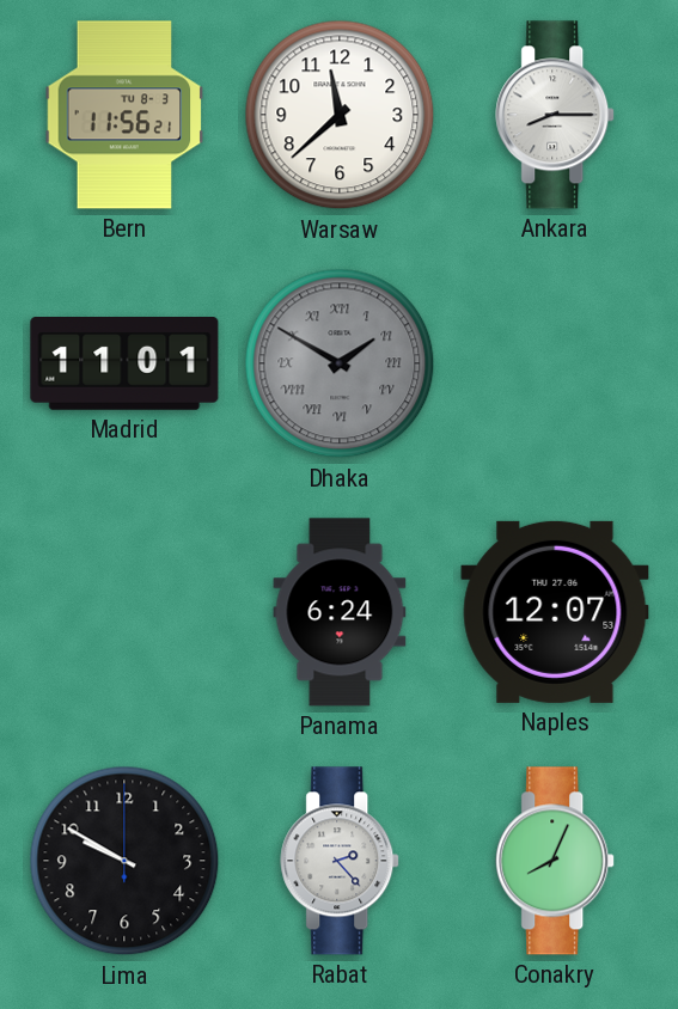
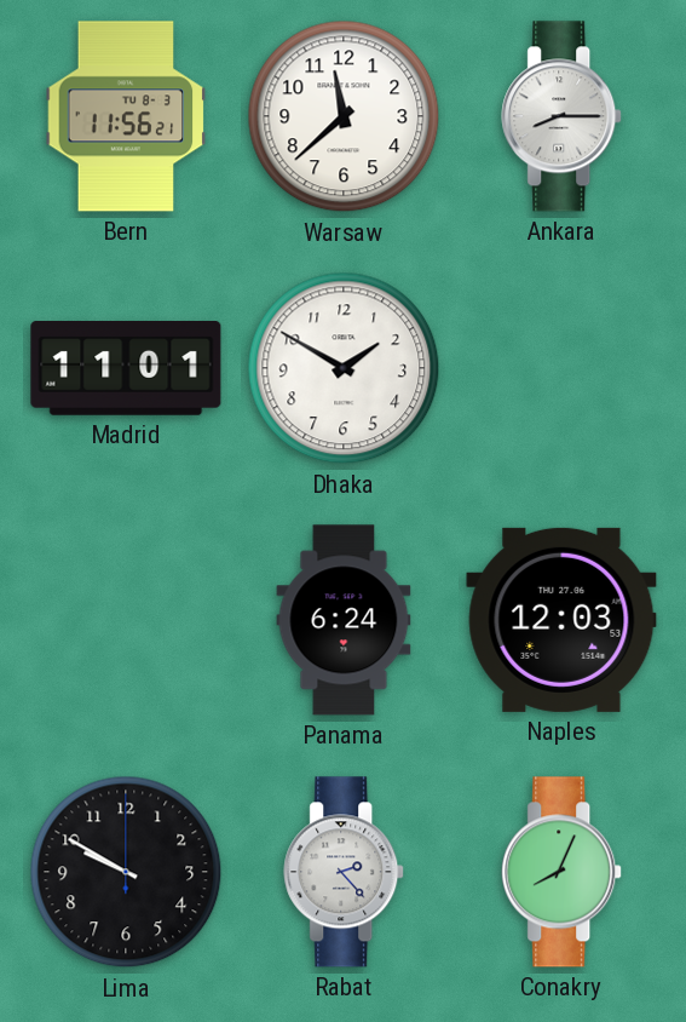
Dhaka dial: grey -> white (344, 368)
Dhaka numerals: Roman -> Arabic (344, 368)
Naples: 12:07 -> 12:03 (561, 620)
